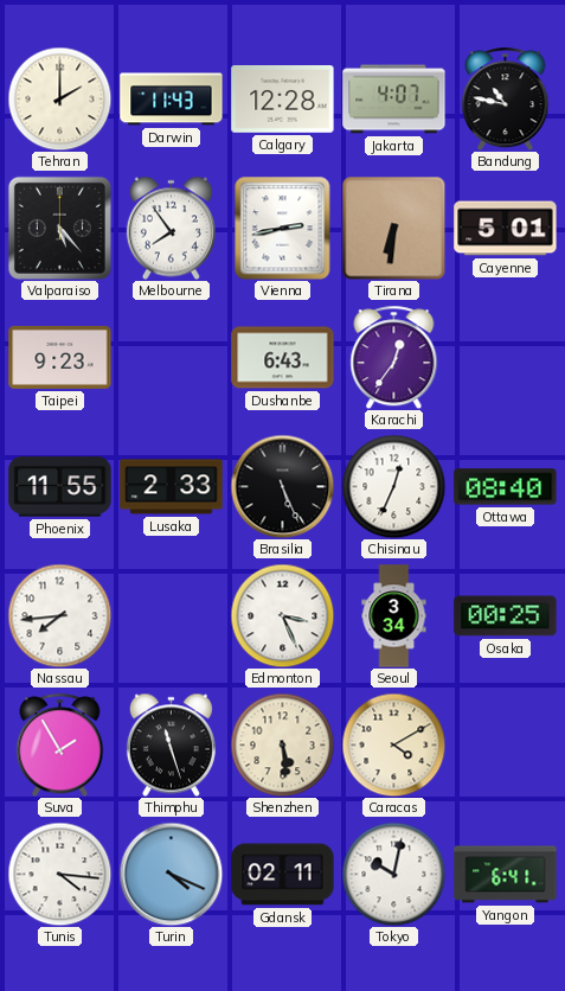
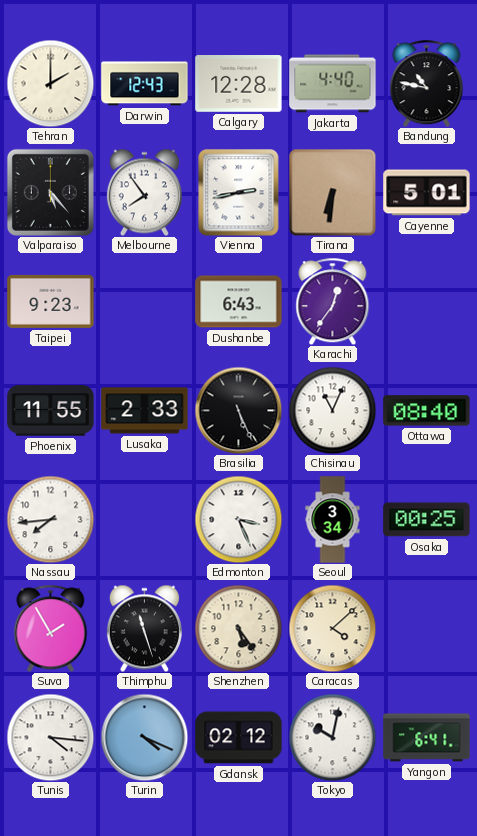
Darwin: 11:43 -> 12:43 (145, 84)
Jakarta: 4:07 -> 4:40 (333, 84)
Chisinau: 12:34 -> 11:04 (332, 410)
Shenzhen: 5:29 -> 5:24 (238, 628)
Caracas: 4:10 -> 4:08 (332, 628)
Gdansk: 02:11 -> 02:12 (239, 738)
